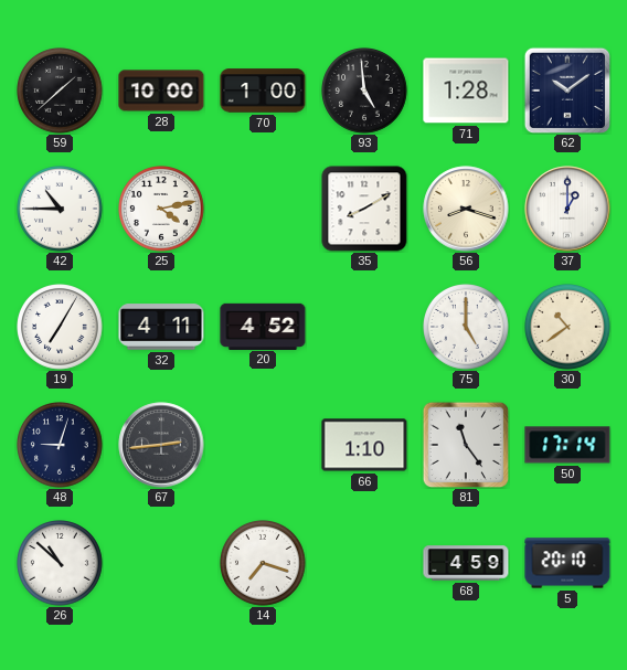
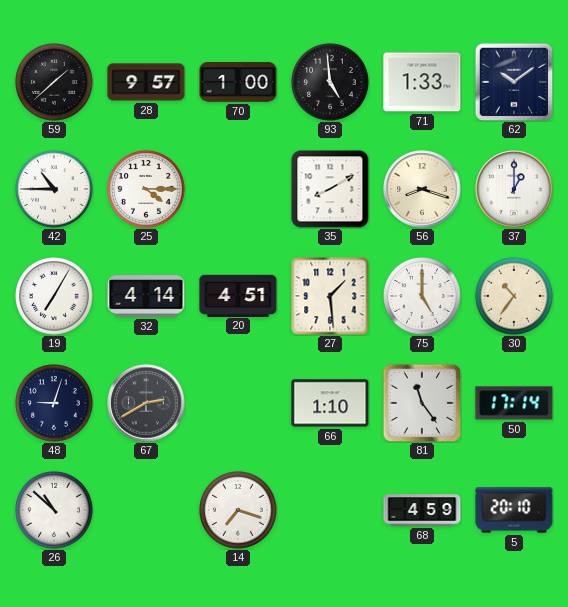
28: 10:00 -> 9:57 (146, 82)
71: 1:28 -> 1:33 (422, 82)
25: 4:13 -> 4:15 (147, 190)
32: 4:11 -> 4:14 (146, 296)
20: 4:52 -> 4:51 (238, 295)
27: none -> 1:29 (330, 296)
30: 10:39 -> 10:36 (515, 297)
67: 2:44 -> 2:40 (146, 403)
